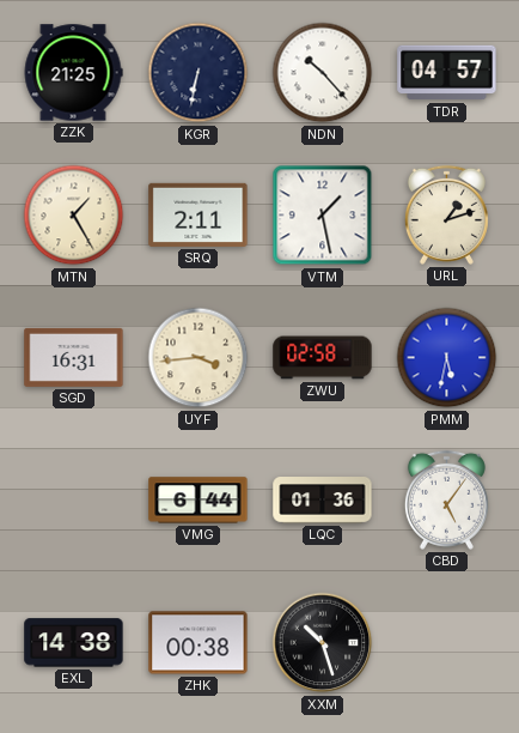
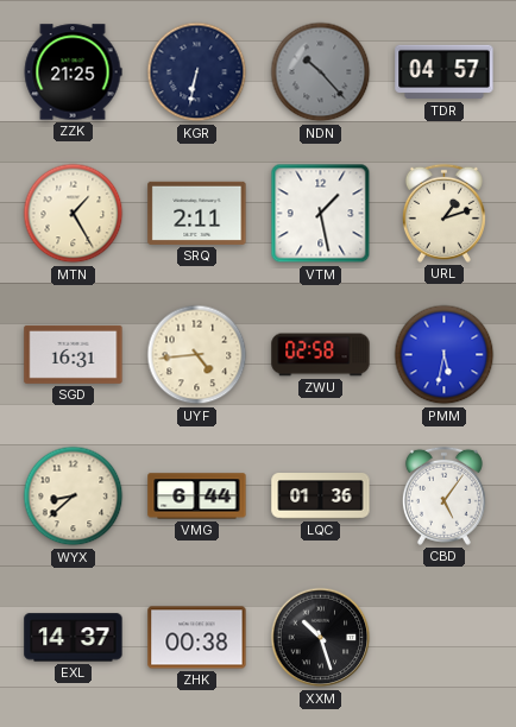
NDN dial: white -> grey (321, 72)
UYF: 3:44 -> 4:44 (197, 355)
WYX: none -> 8:38 (74, 497)
EXL: 14:38 -> 14:37 (74, 638)
